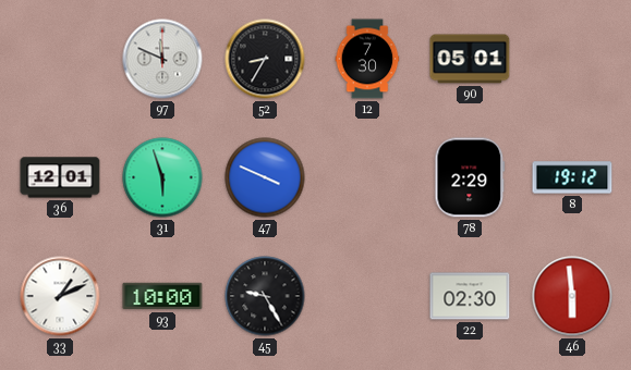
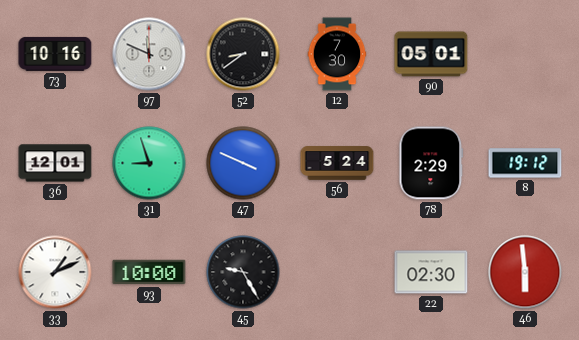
73: none -> 10:16 (55, 54)
52: 8:35 -> 8:39 (243, 54)
31: 5:57 -> 8:57 (149, 163)
56: none -> 5:24 (337, 163)
